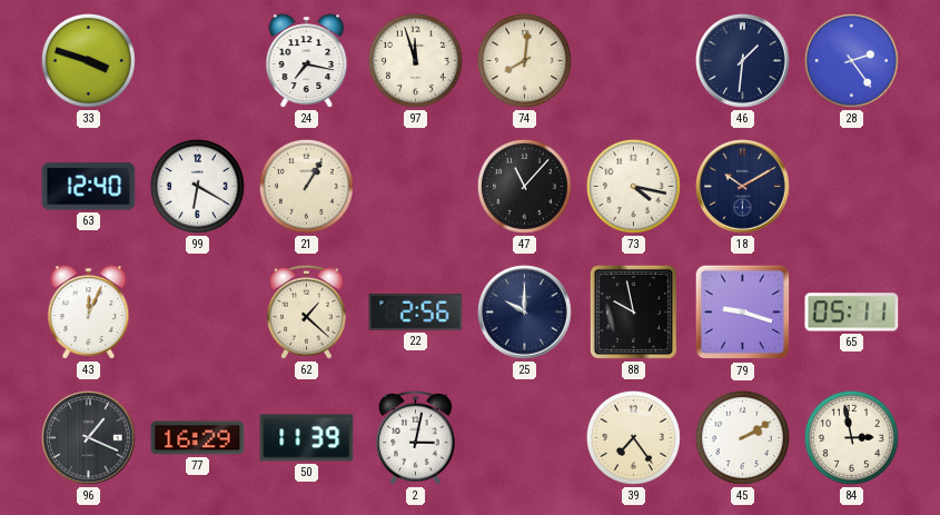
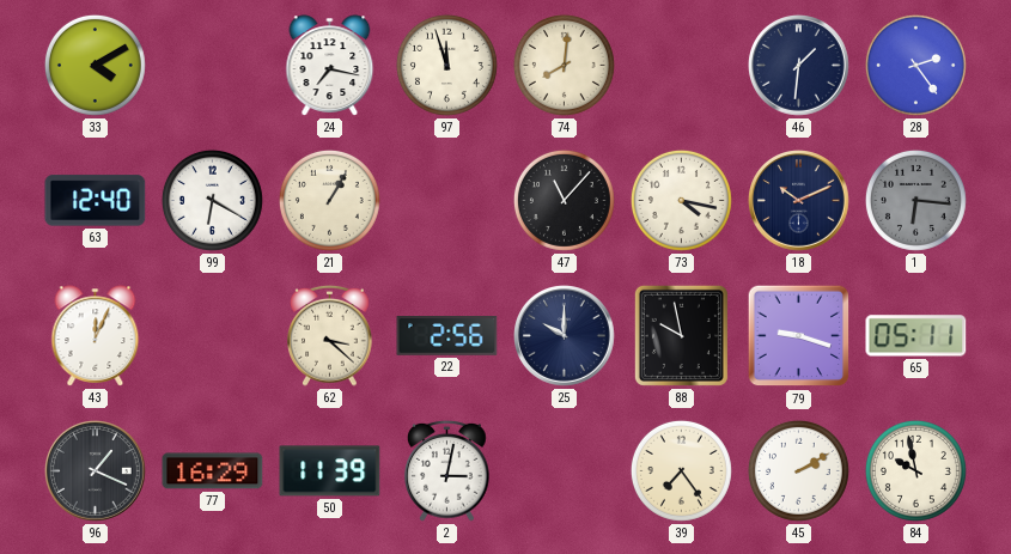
33: 3:48 -> 4:10 (95, 65)
18: 10:10 -> 10:11 (799, 201)
1: none -> 6:16 (915, 200)
62: 1:22 -> 3:22 (330, 335)
84: 2:58 -> 9:58 (915, 470)
